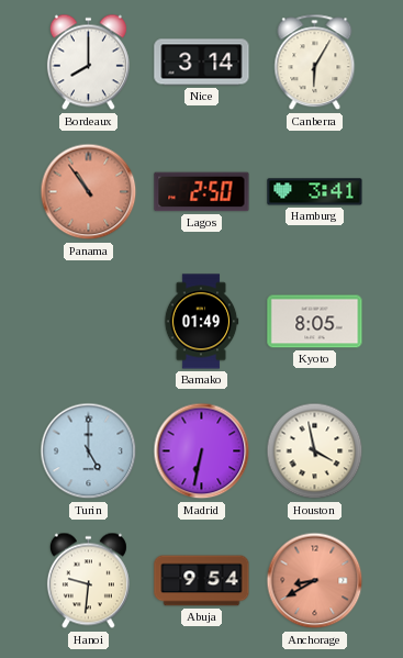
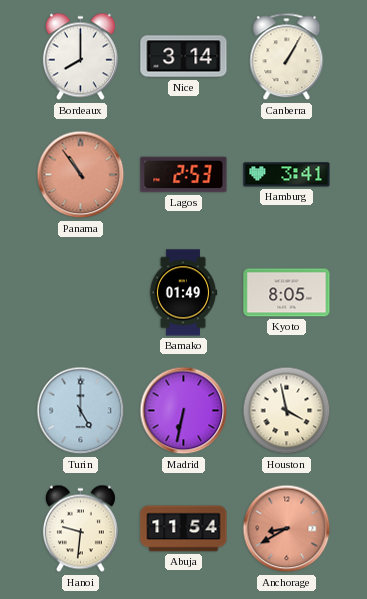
Canberra: 6:05 -> 1:05 (287, 57)
Lagos: 2:50 -> 2:53 (184, 175)
Abuja: 9:54 -> 11:54 (184, 529)
